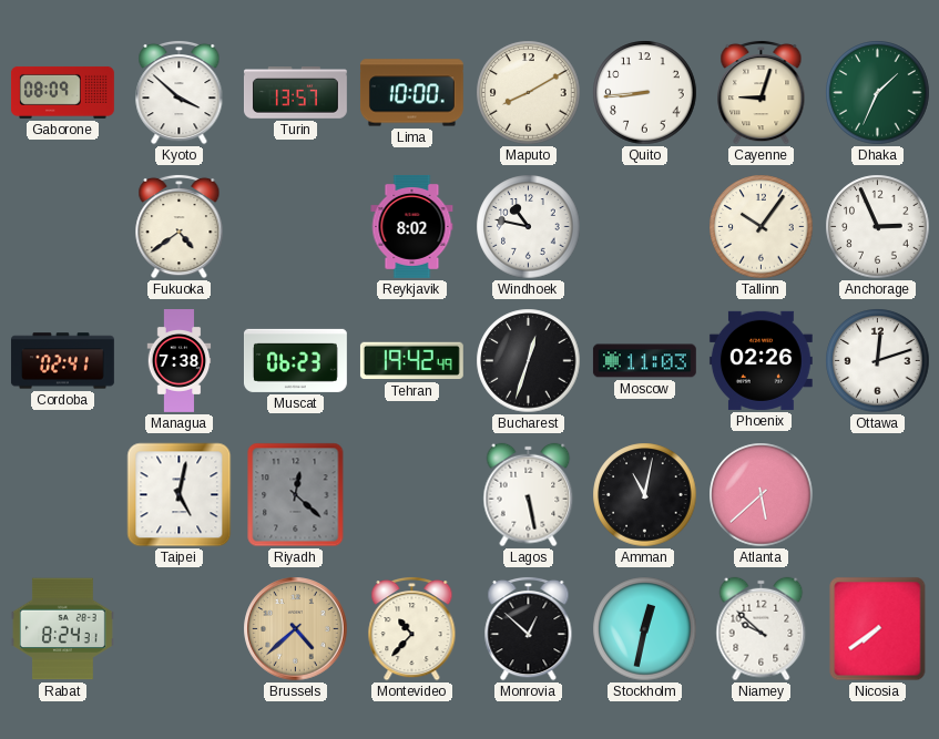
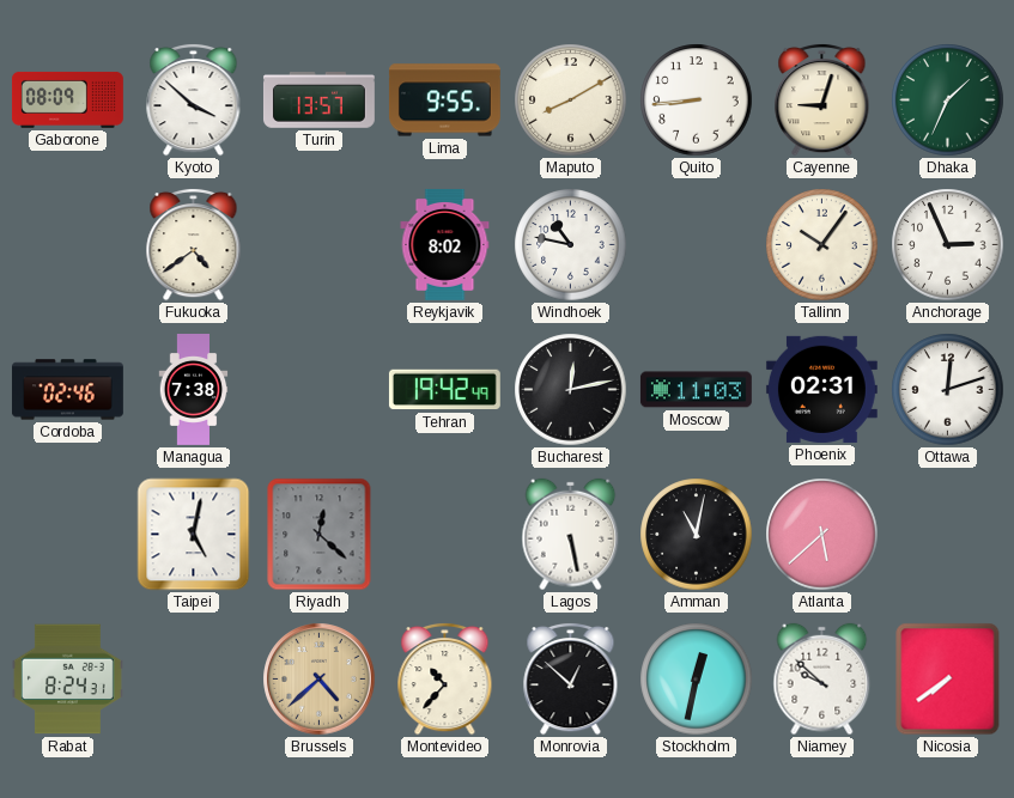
Lima: 10:00 -> 9:55 (444, 100)
Cordoba: 02:41 -> 02:46 (67, 390)
Muscat: 06:23 -> none (295, 360)
Bucharest: 12:33 -> 12:13 (571, 390)
Phoenix: 02:26 -> 02:31 (821, 389)
